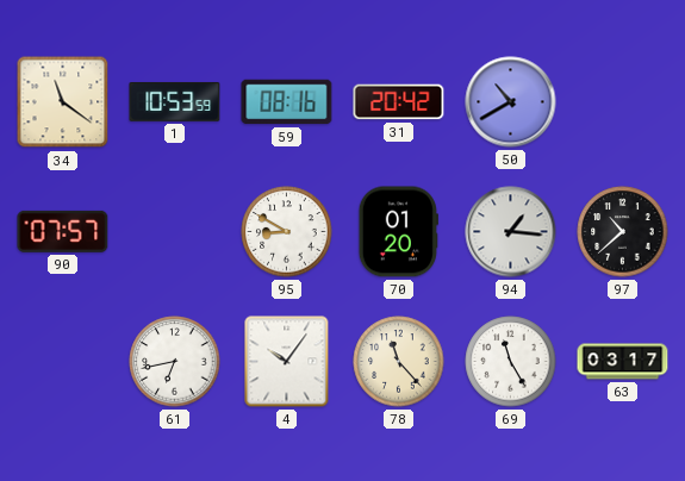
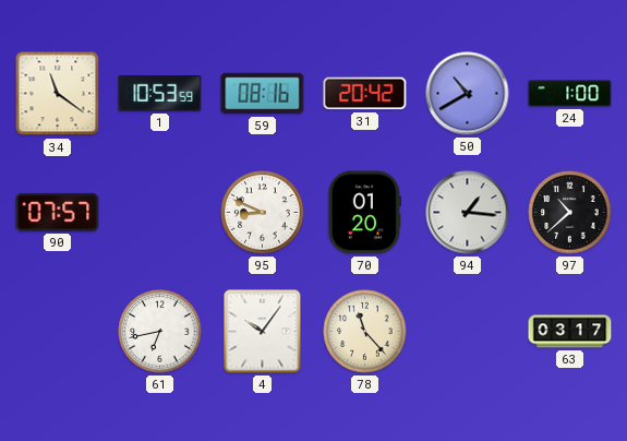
24: none -> 1:00 (570, 94)
95: 8:50 -> 8:49 (263, 213)
69: 11:25 -> none (511, 362)
